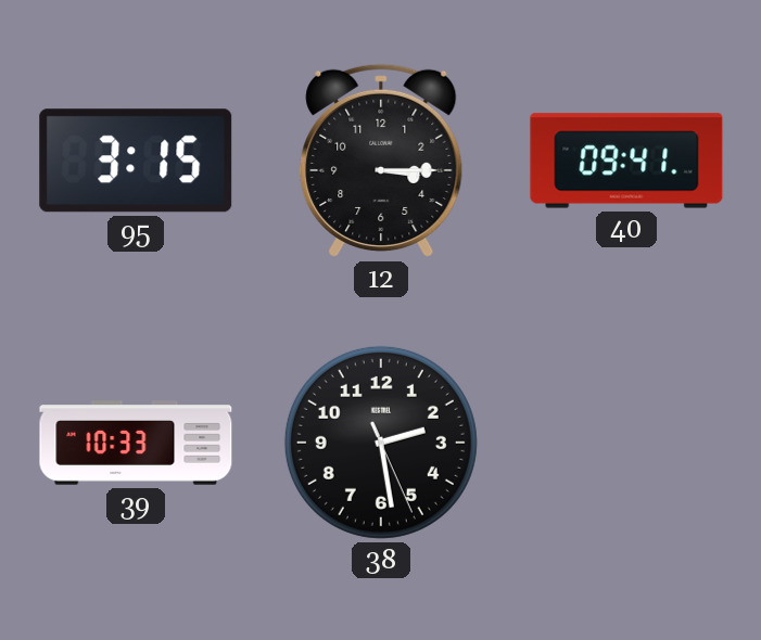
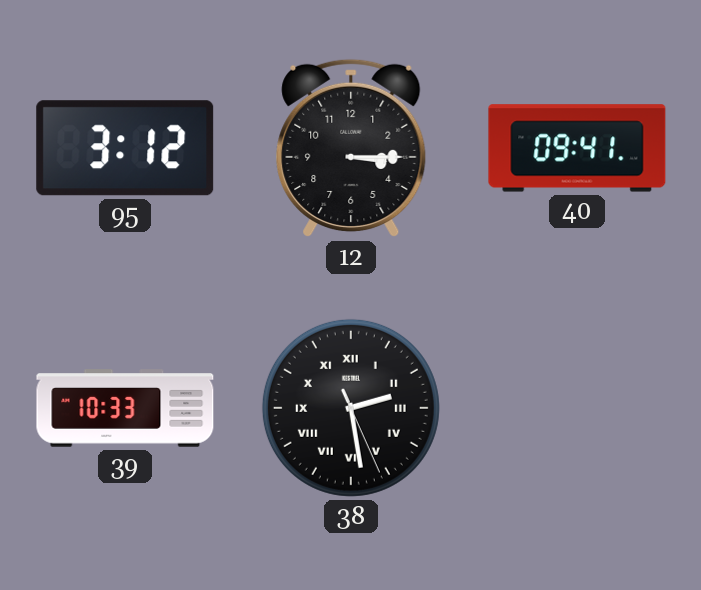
95: 3:15 -> 3:12 (125, 148)
38 numerals: Arabic -> Roman (351, 408)
